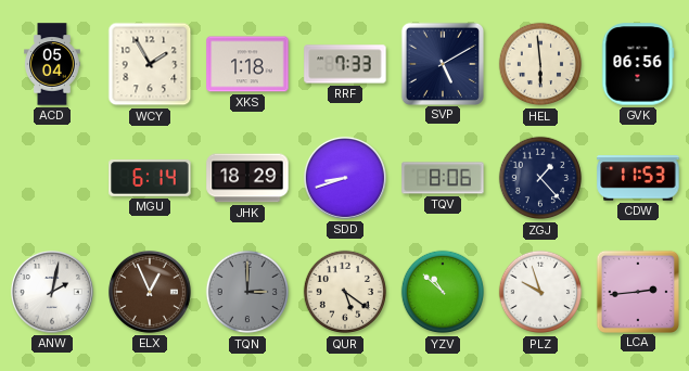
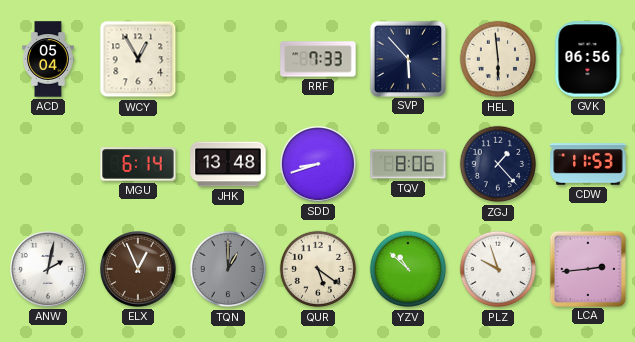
WCY: 1:55 -> 12:55 (138, 59)
XKS: 1:18 -> none (247, 64)
SVP: 5:10 -> 5:53 (407, 58)
JHK: 18:29 -> 13:48 (228, 164)
TQN: 3:00 -> 1:00 (228, 269)
